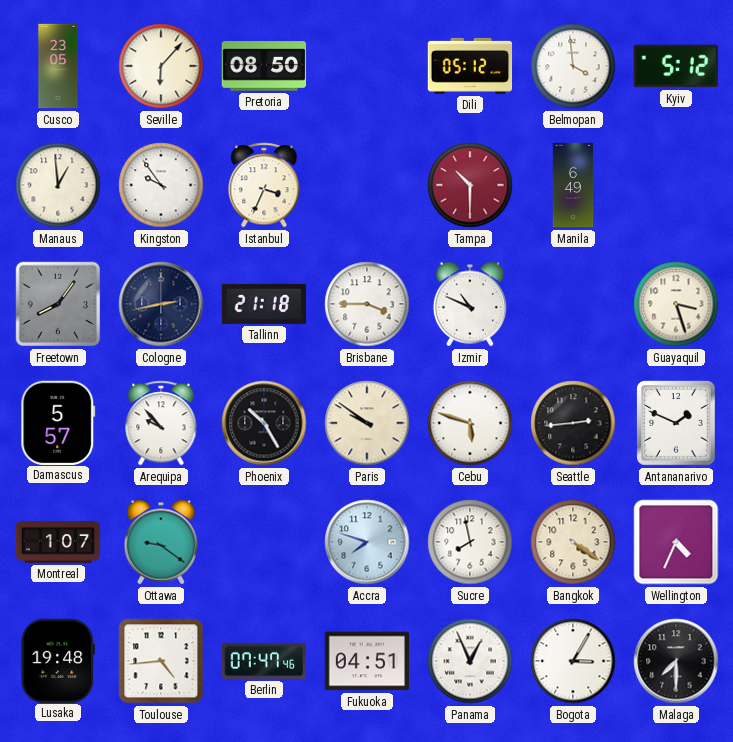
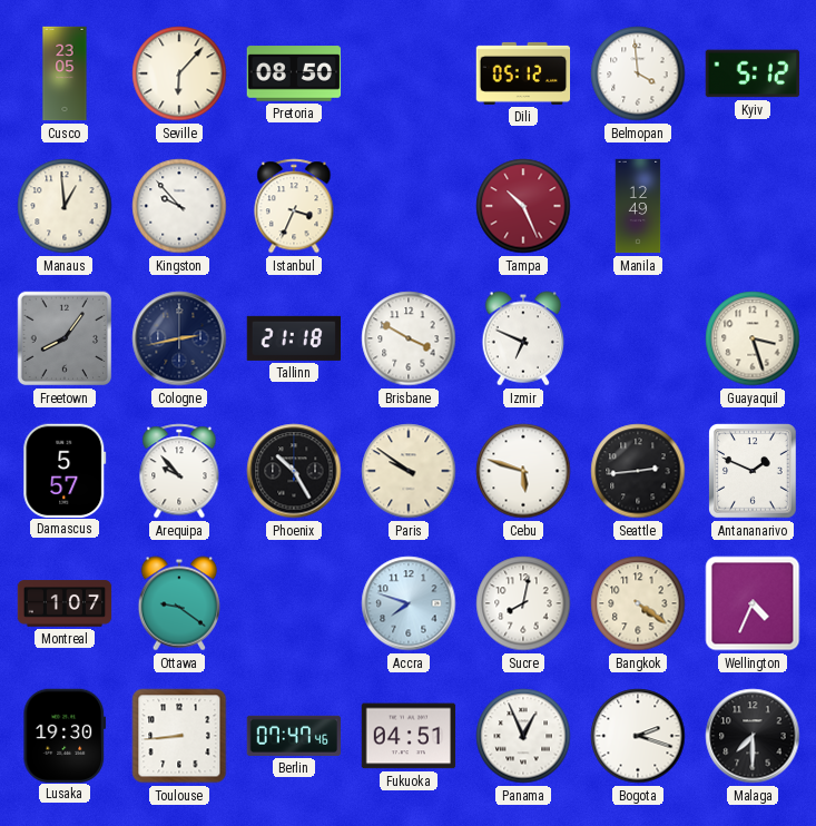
Kingston: 9:54 -> 9:53 (179, 206)
Tampa: 10:30 -> 10:26 (523, 206)
Manila: 6:49 -> 12:49 (638, 206)
Brisbane: 3:45 -> 3:50 (409, 338)
Izmir: 10:49 -> 6:49 (522, 338)
Sucre: 7:58 -> 8:02 (523, 603)
Lusaka: 19:48 -> 19:30 (65, 735)
Toulouse: 4:44 -> 8:44 (179, 736)
Bogota: 3:05 -> 2:18 (638, 736)
